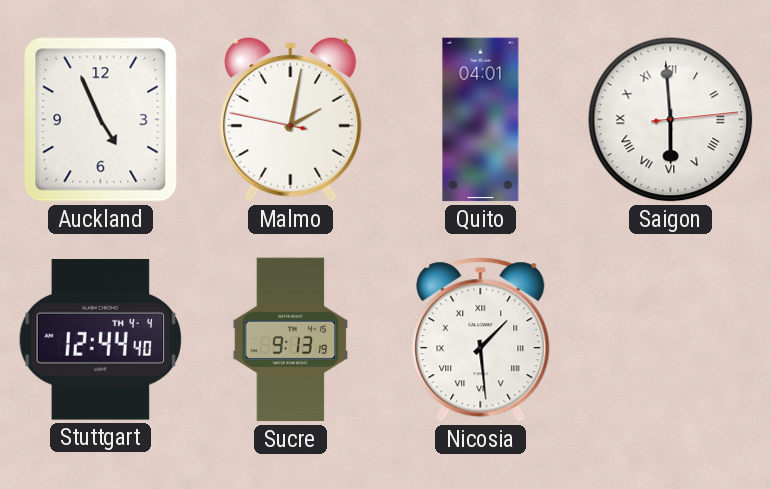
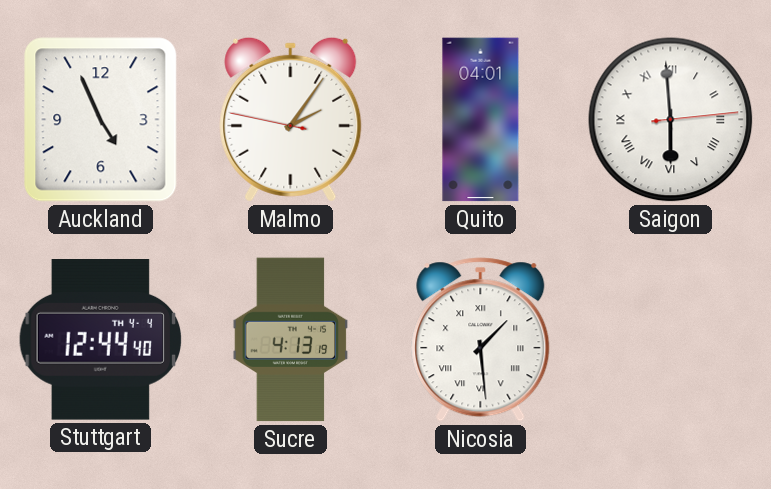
Malmo: 2:01 -> 2:05 (291, 119)
Sucre: 9:13 -> 4:13 (291, 340)
